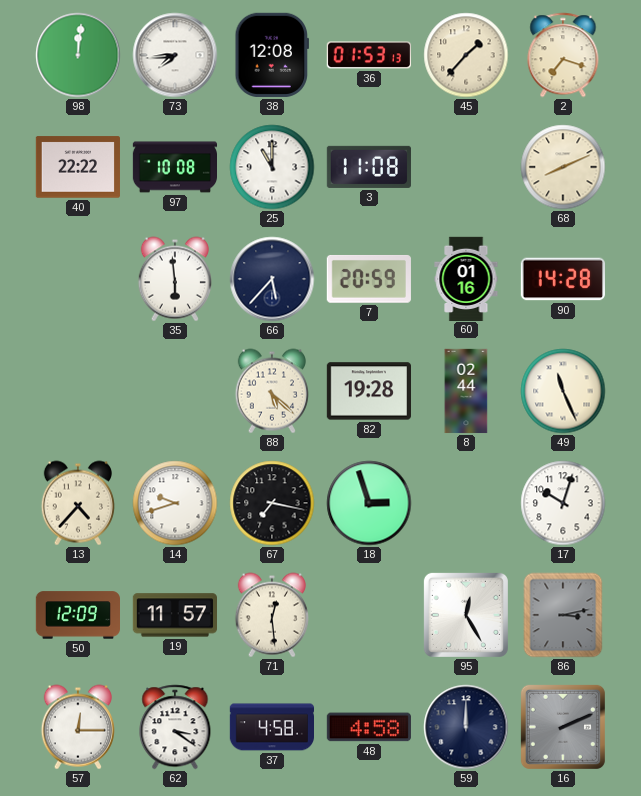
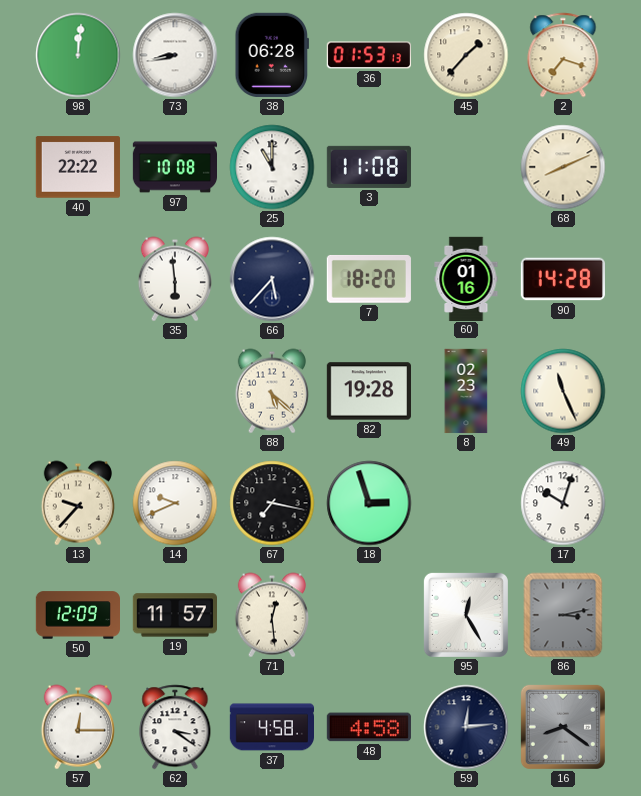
73: 7:44 -> 8:43 (175, 55)
38: 12:08 -> 06:28 (271, 55)
7: 20:59 -> 18:20 (369, 279)
8: 02:44 -> 02:23 (466, 391)
13: 4:37 -> 9:37 (78, 503)
14: 9:42 -> 9:41 (175, 503)
59: 12:00 -> 12:14 (466, 727)
16: 2:11 -> 8:21 (563, 727)
